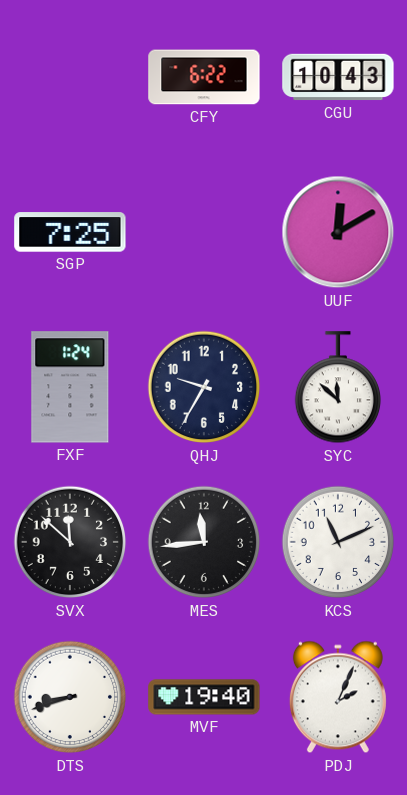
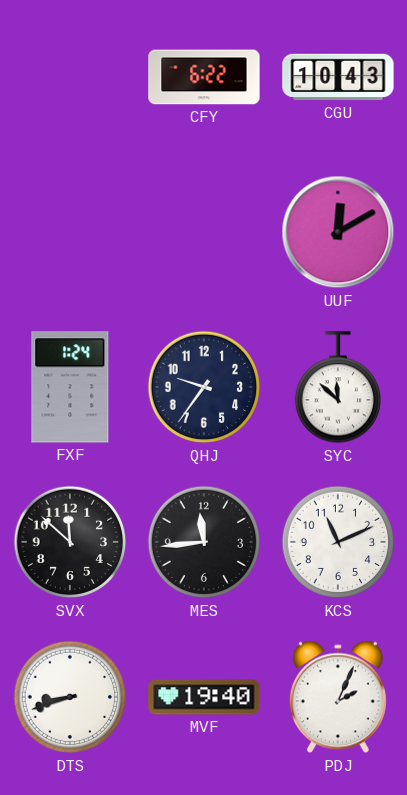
SGP: 7:25 -> none (70, 232)
QHJ: 9:35 -> 9:36 (204, 387)
